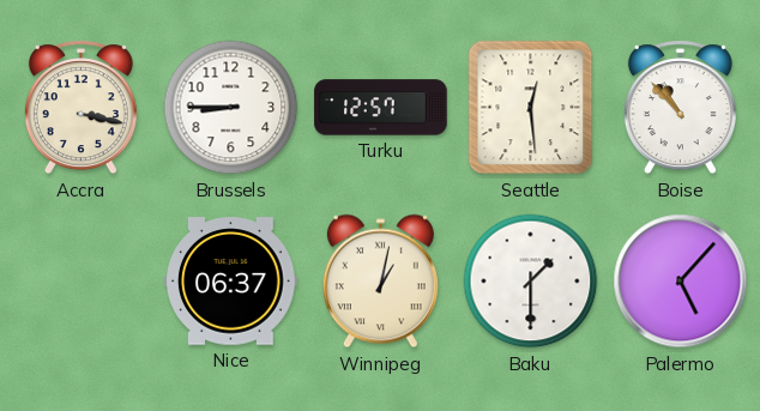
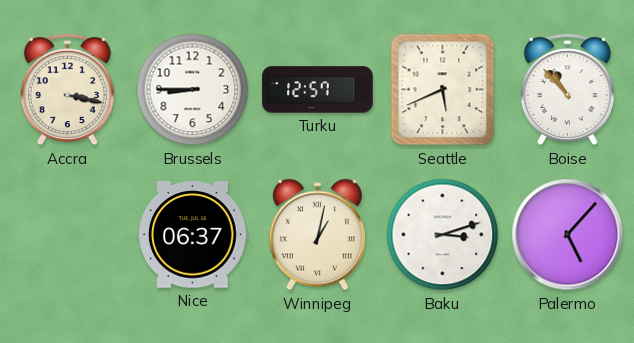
Seattle: 12:29 -> 5:41 (443, 90)
Baku: 1:30 -> 3:12 (443, 235)
